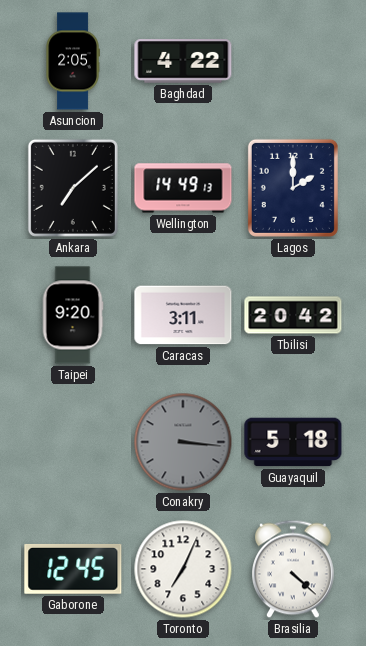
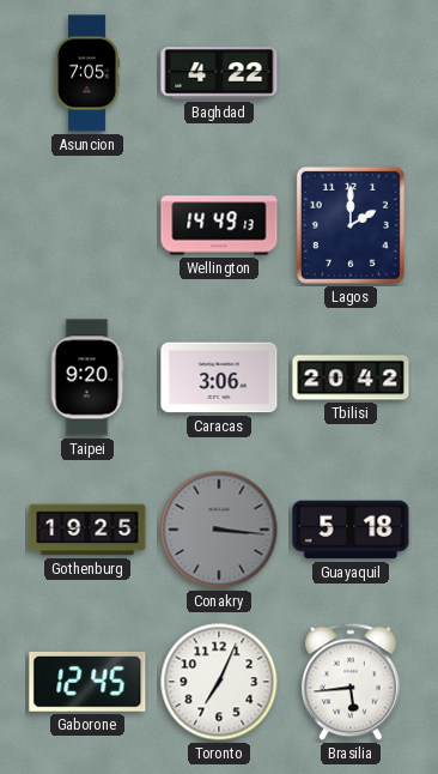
Asuncion: 2:05 -> 7:05 (87, 73)
Ankara: 7:08 -> none (73, 188)
Caracas: 3:11 -> 3:06 (219, 377)
Gothenburg: none -> 19:25 (87, 530)
Brasilia: 4:22 -> 5:44 (352, 682)
